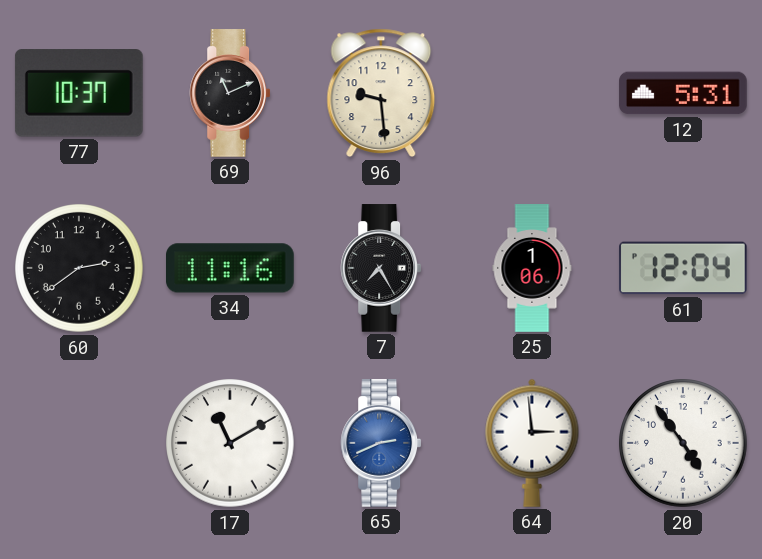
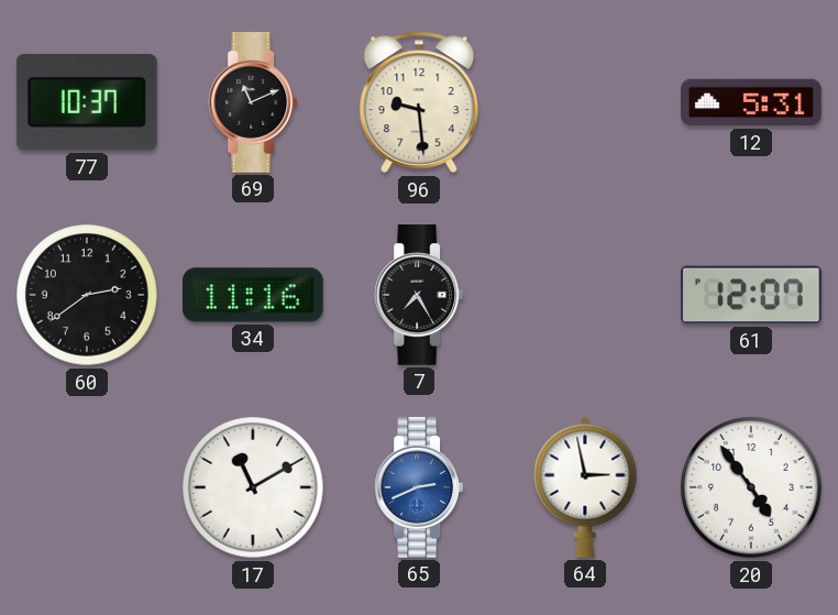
25: 1:06 -> none (532, 268)
61: 12:04 -> 12:07 (752, 295)
64: 2:59 -> 2:58 (585, 487)
